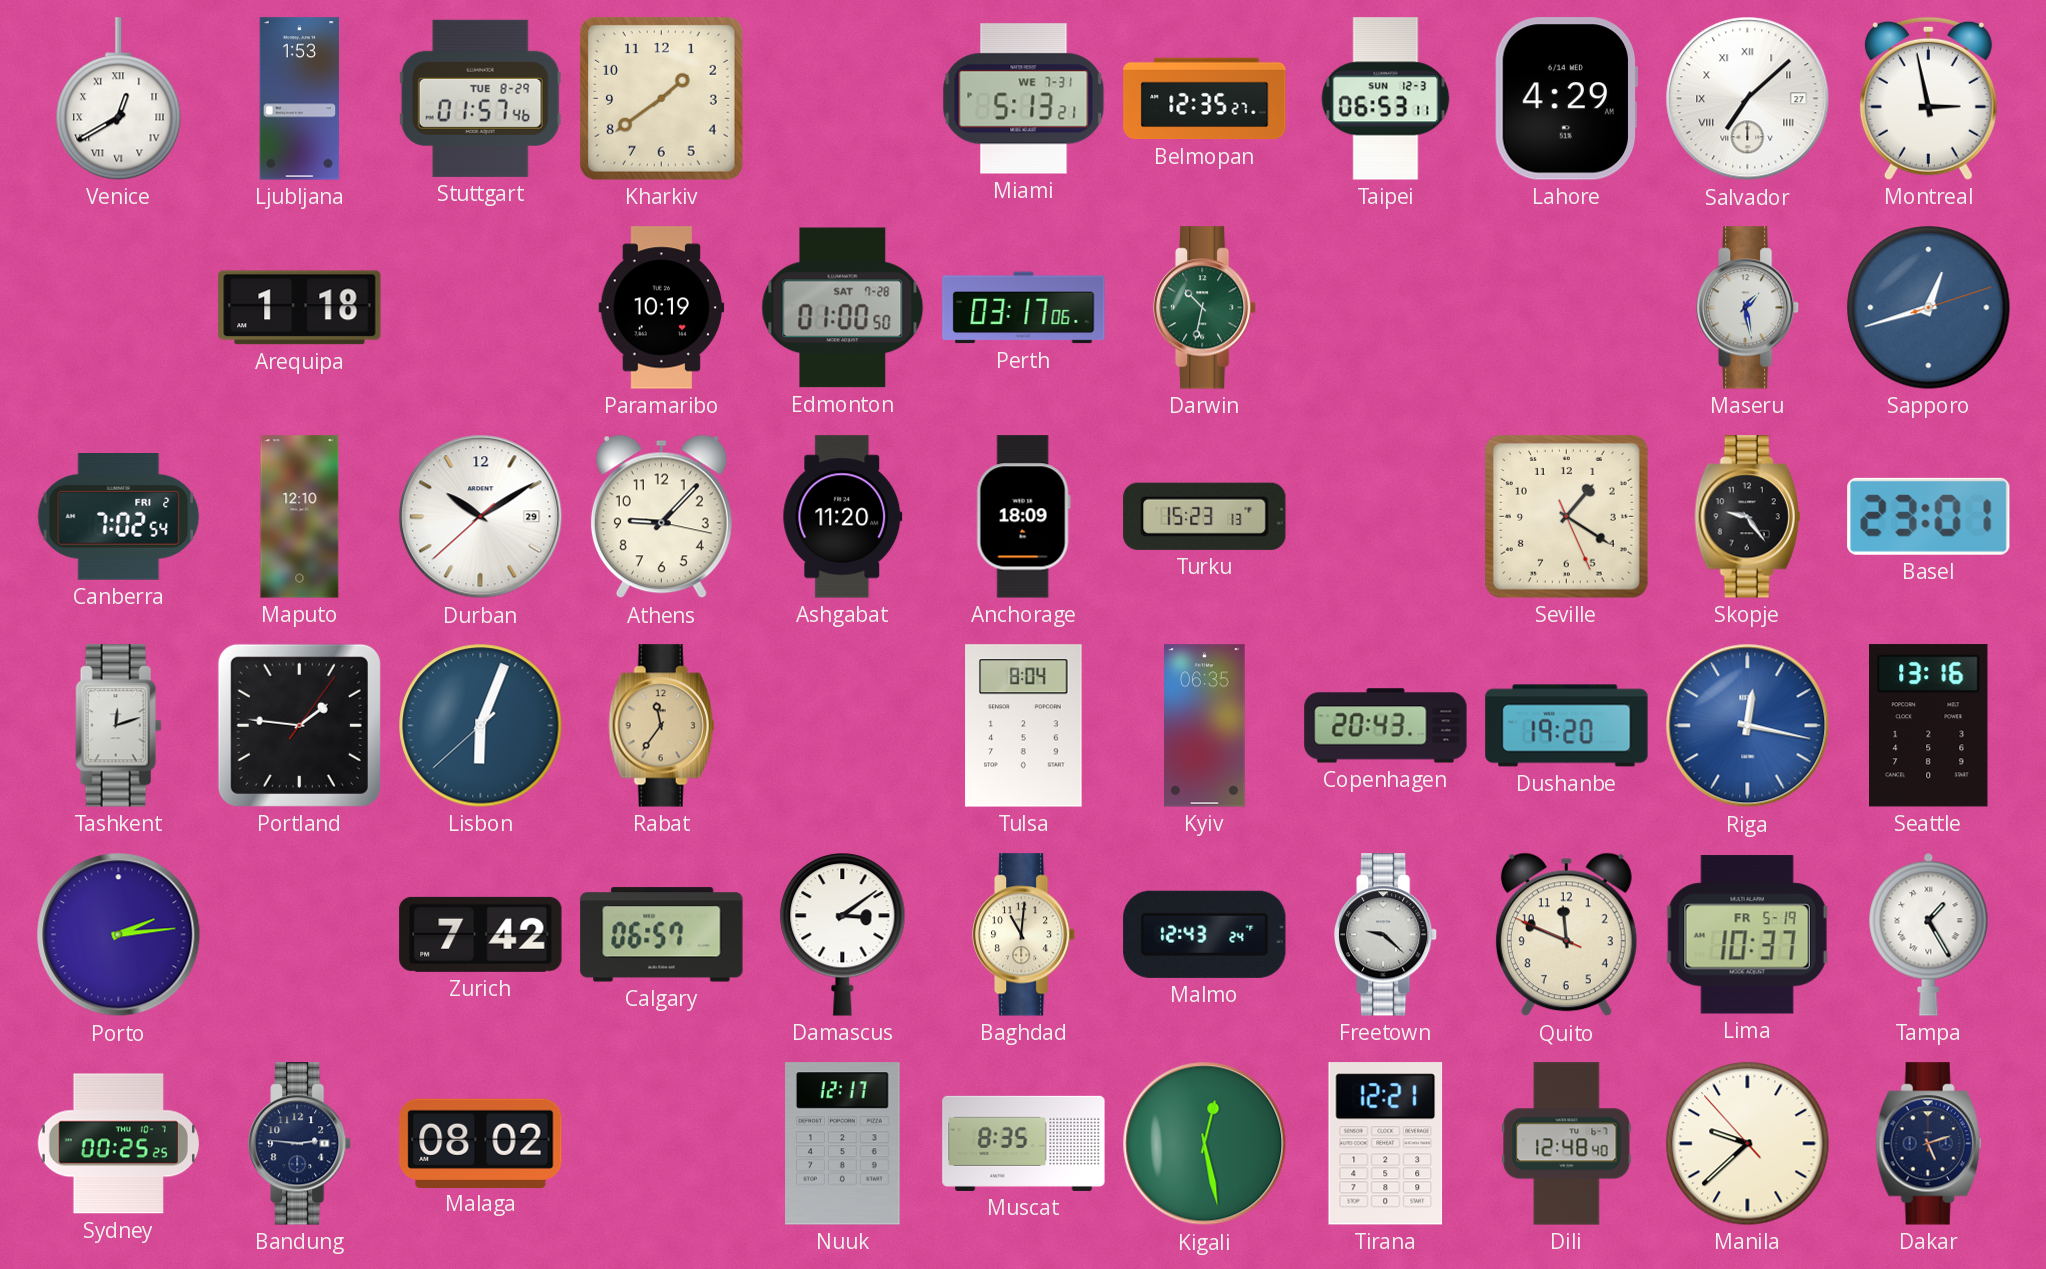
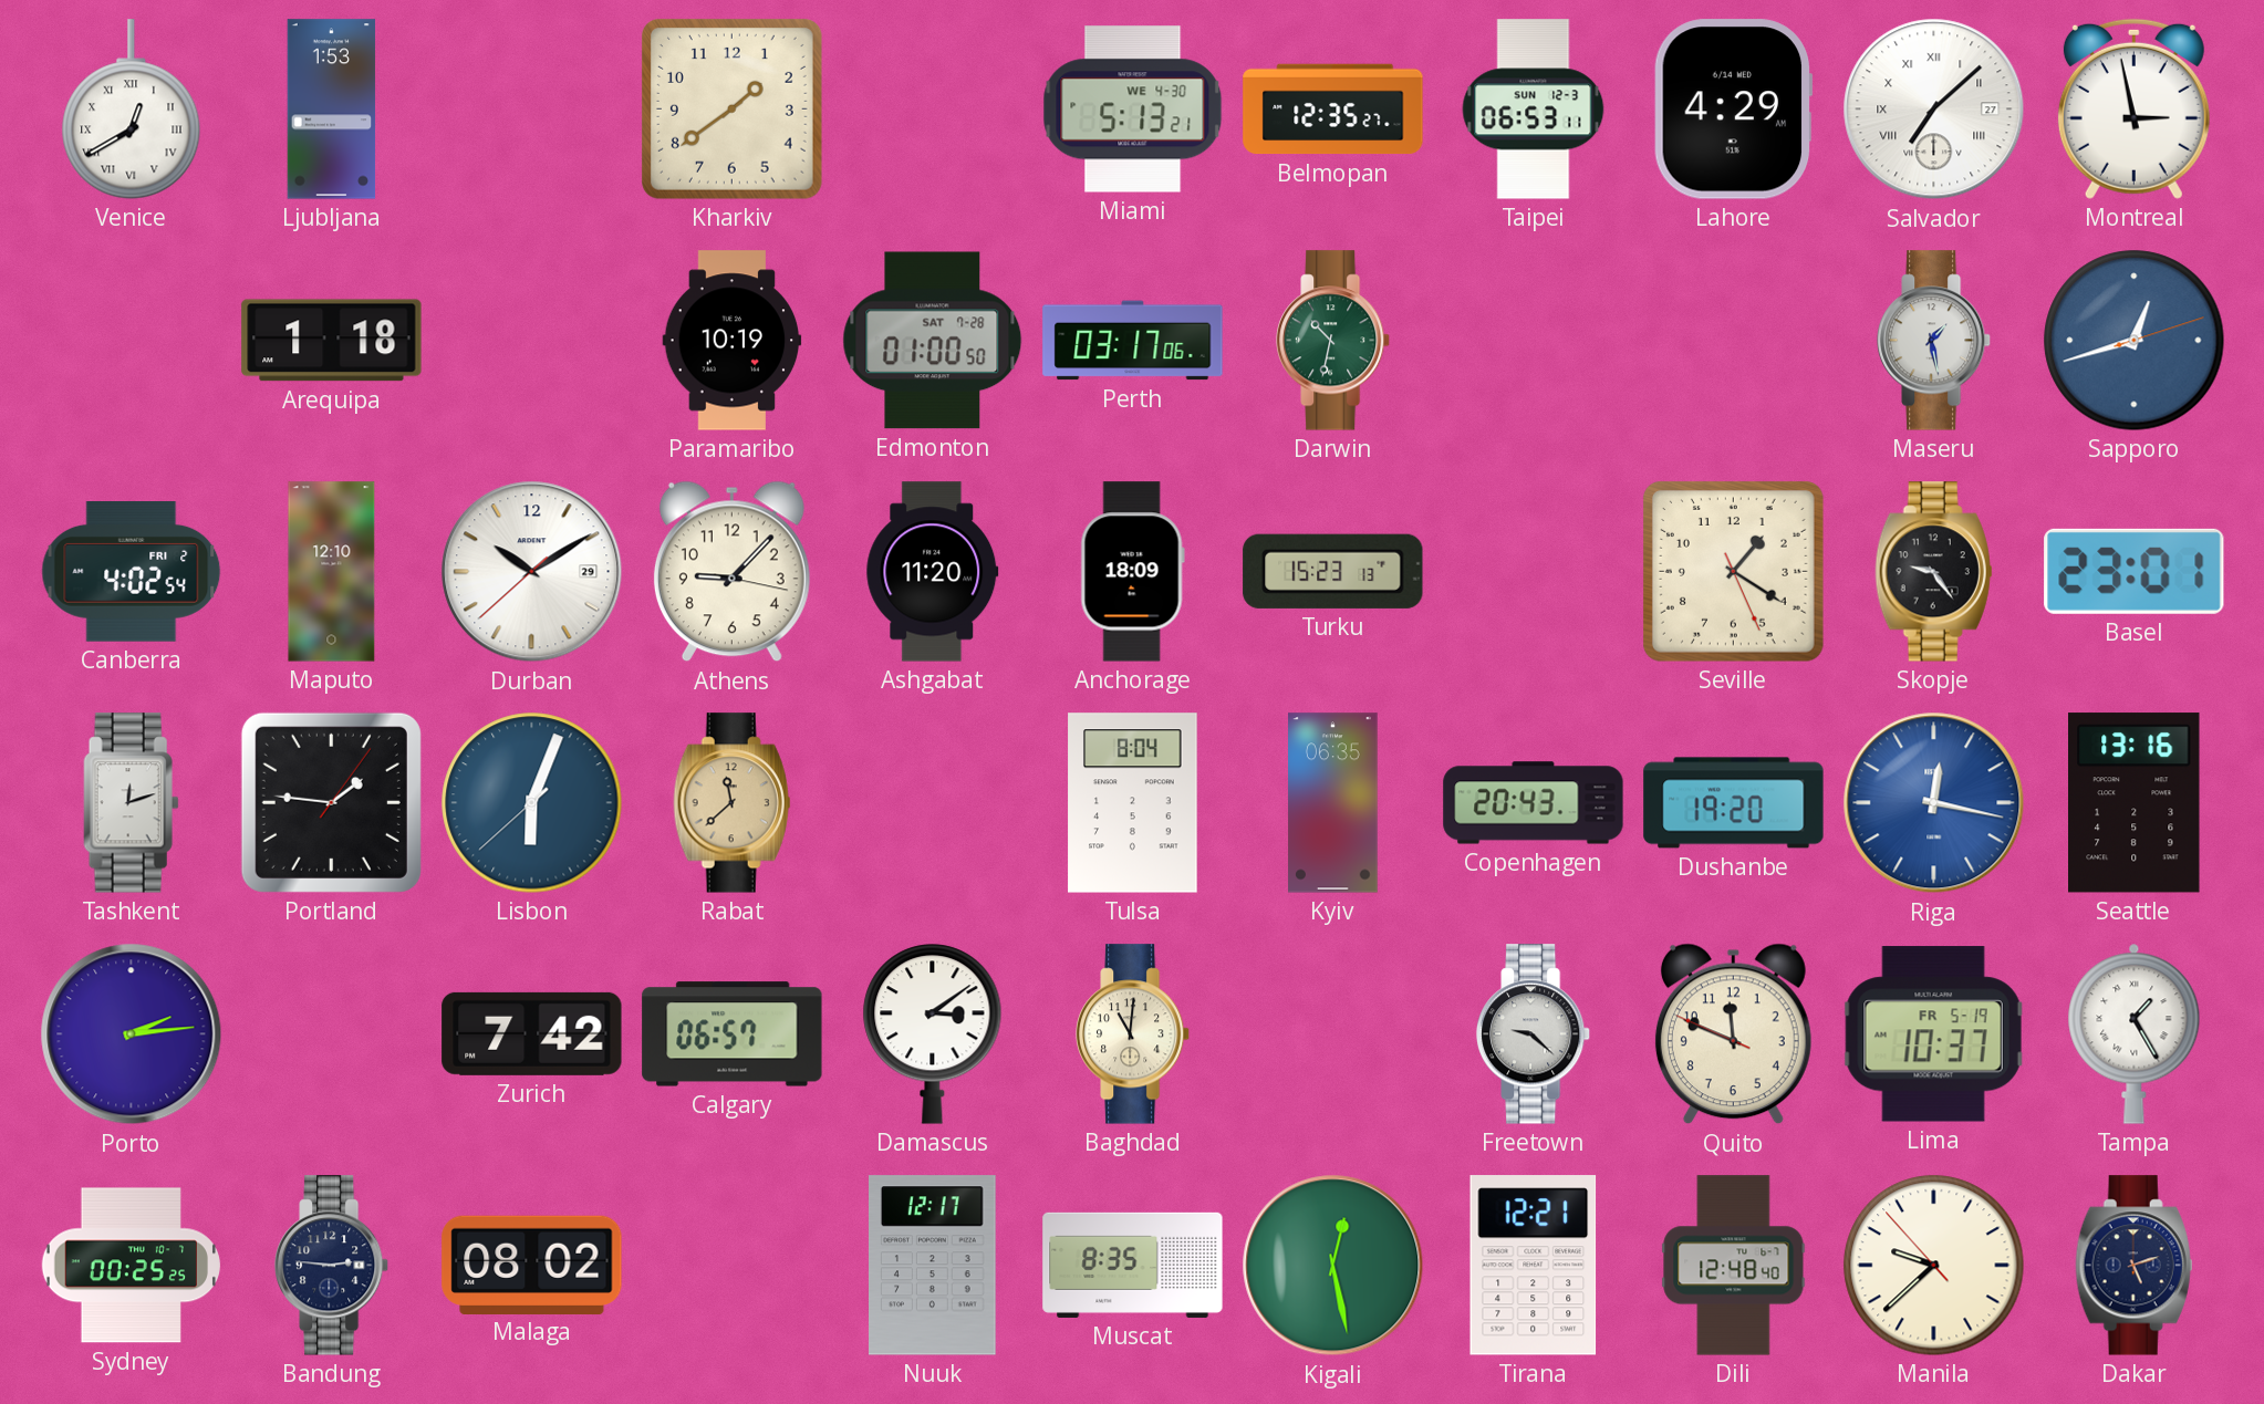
Stuttgart: 01:57 -> none (480, 98)
Miami date: WE 7-31 -> WE 4-30 (1133, 110)
Canberra: 7:02 -> 4:02 (132, 572)
Rabat: 11:36 -> 11:38 (733, 803)
Malmo: 12:43 -> none (1205, 934)
